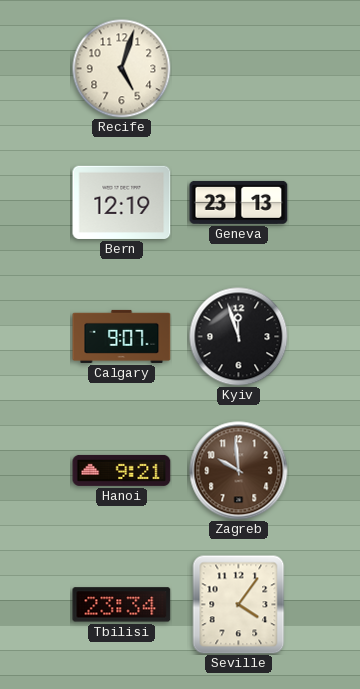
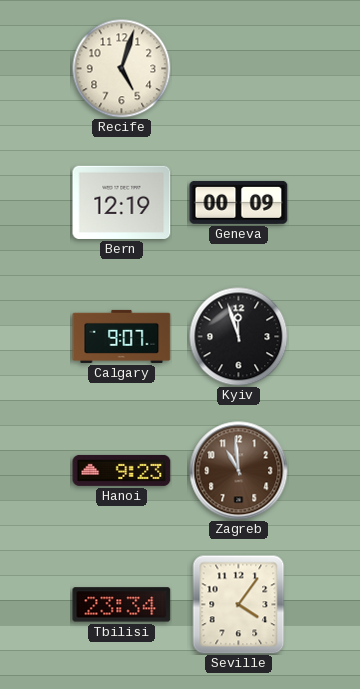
Geneva: 23:13 -> 00:09 (239, 202)
Hanoi: 9:21 -> 9:23 (122, 470)
Zagreb: 9:59 -> 10:59 (239, 471)
